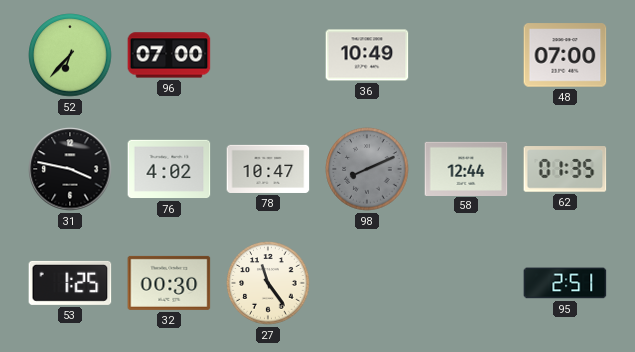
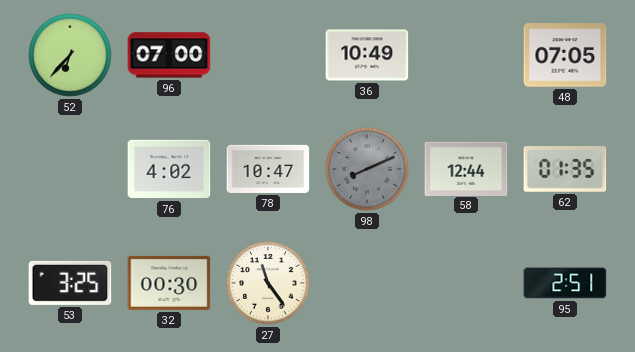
48: 07:00 -> 07:05 (565, 55)
31: 3:47 -> none (70, 169)
53: 1:25 -> 3:25 (70, 283)
